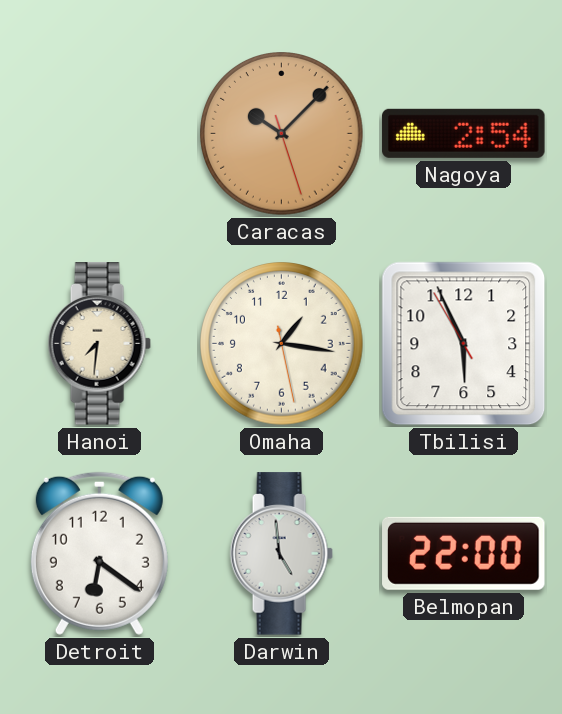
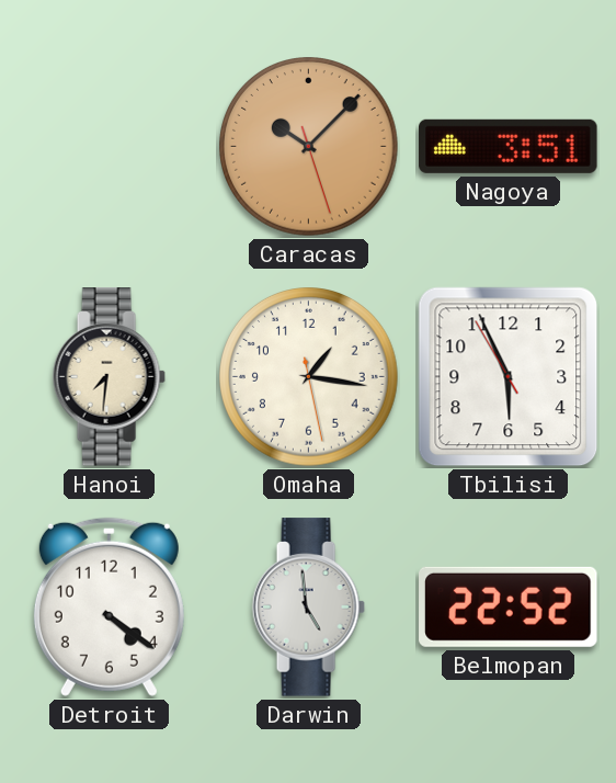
Nagoya: 2:54 -> 3:51 (509, 146)
Detroit: 6:21 -> 4:21 (109, 606)
Belmopan: 22:00 -> 22:52 (509, 606)
